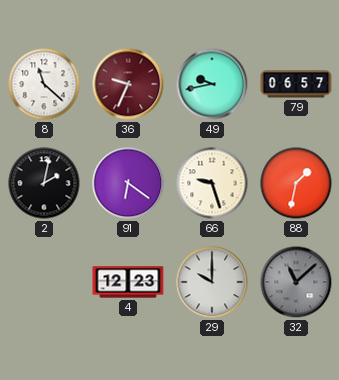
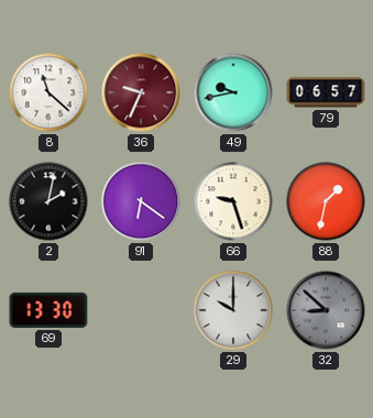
69: none -> 13:30 (48, 310)
4: 12:23 -> none (128, 282)
32: 11:08 -> 8:52 (326, 310)
